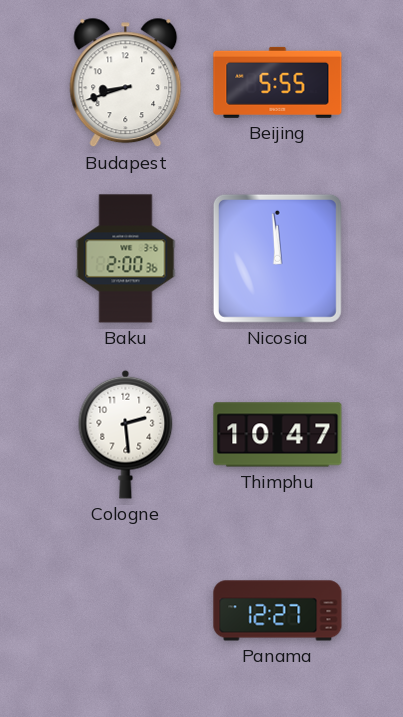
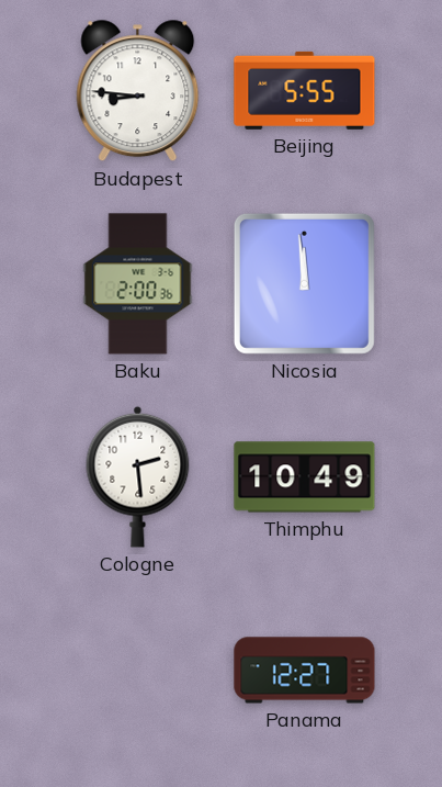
Budapest: 8:42 -> 8:46 (138, 91)
Thimphu: 10:47 -> 10:49 (305, 477)
